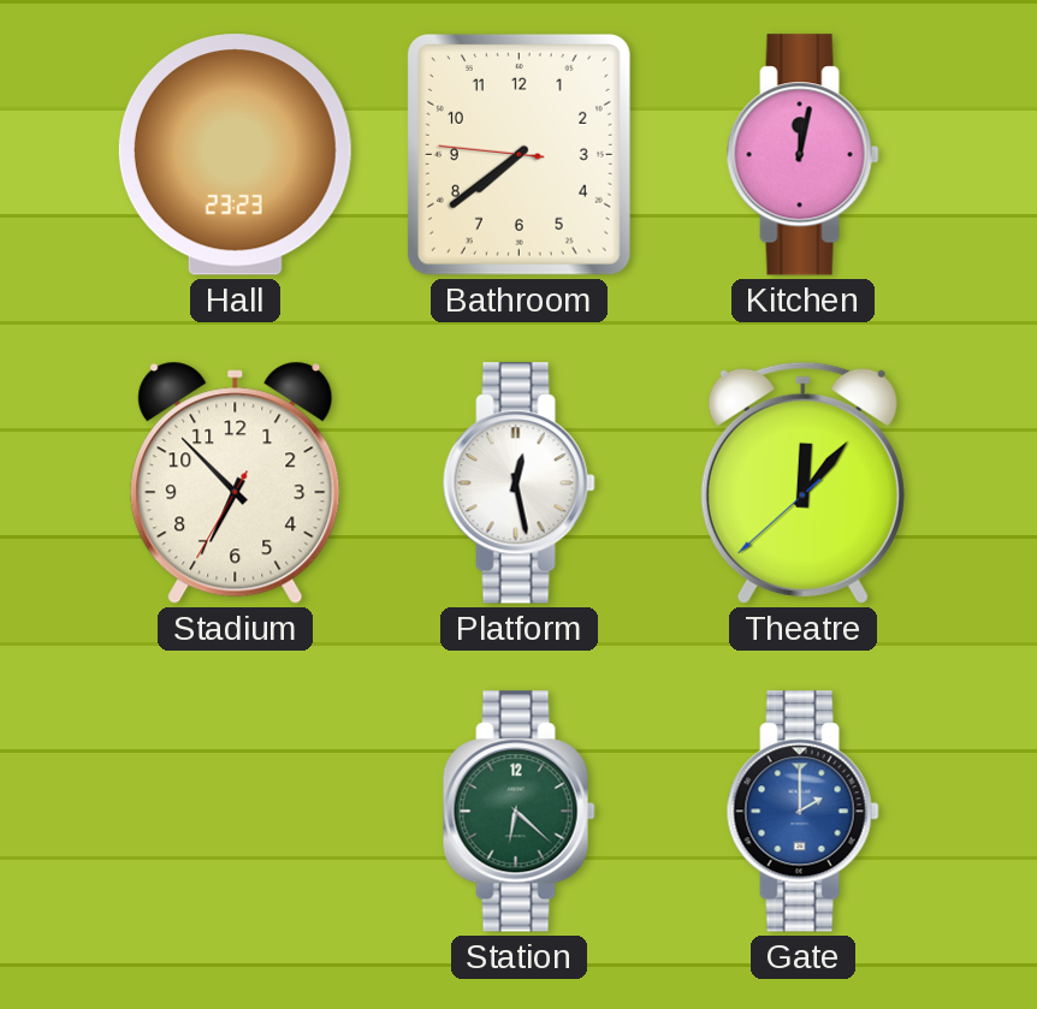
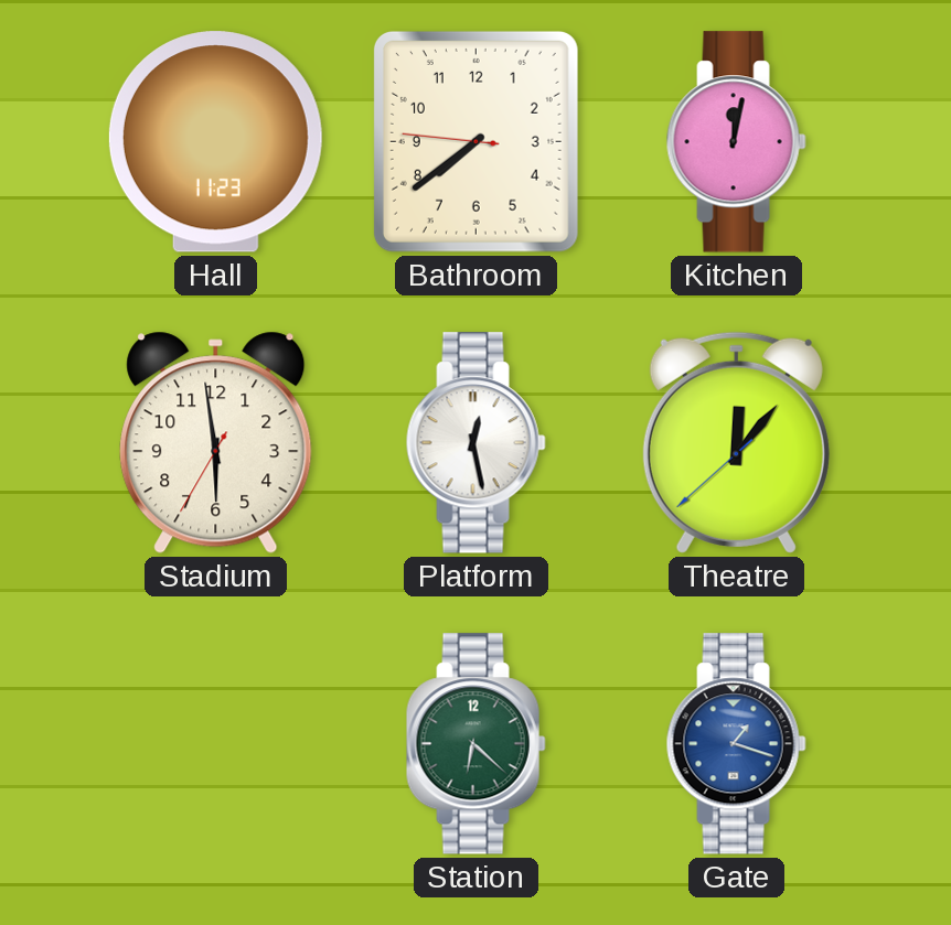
Hall: 23:23 -> 11:23 (215, 142)
Stadium: 6:52 -> 5:58 (216, 442)
Gate: 2:00 -> 1:18 (736, 744)
